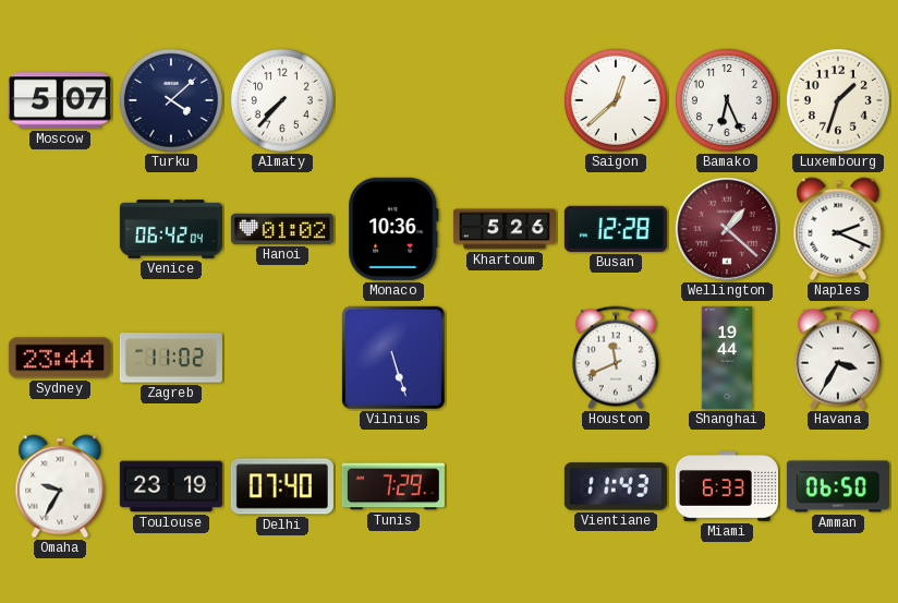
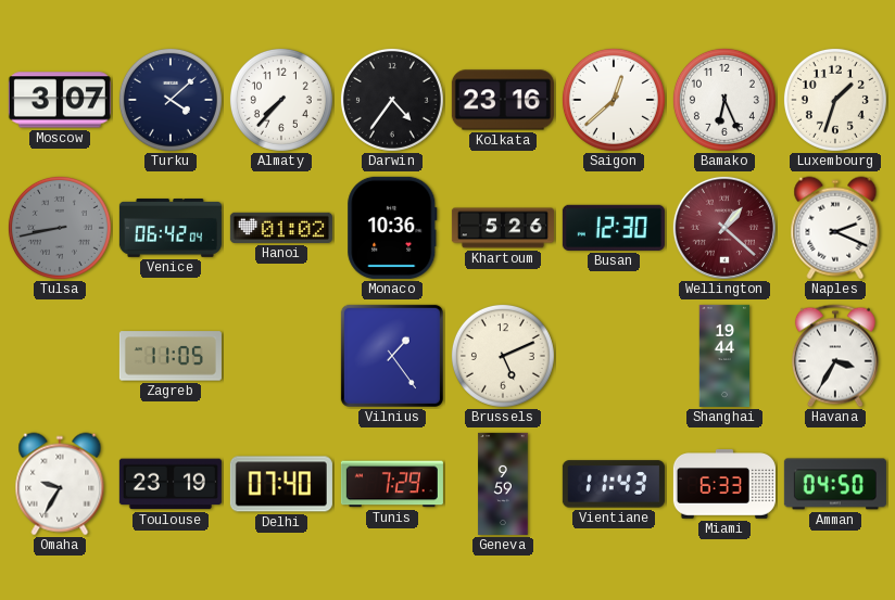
Moscow: 5:07 -> 3:07 (60, 100)
Darwin: none -> 4:36 (392, 100)
Kolkata: none -> 23:16 (503, 100)
Tulsa: none -> 8:43 (60, 228)
Busan: 12:28 -> 12:30 (614, 228)
Sydney: 23:44 -> none (60, 358)
Zagreb: 11:02 -> 11:05 (171, 356)
Vilnius: 5:27 -> 1:24 (392, 356)
Brussels: none -> 5:11 (503, 356)
Houston: 11:41 -> none (616, 358)
Geneva: none -> 9:59 (503, 484)
Amman: 06:50 -> 04:50 (835, 484)
